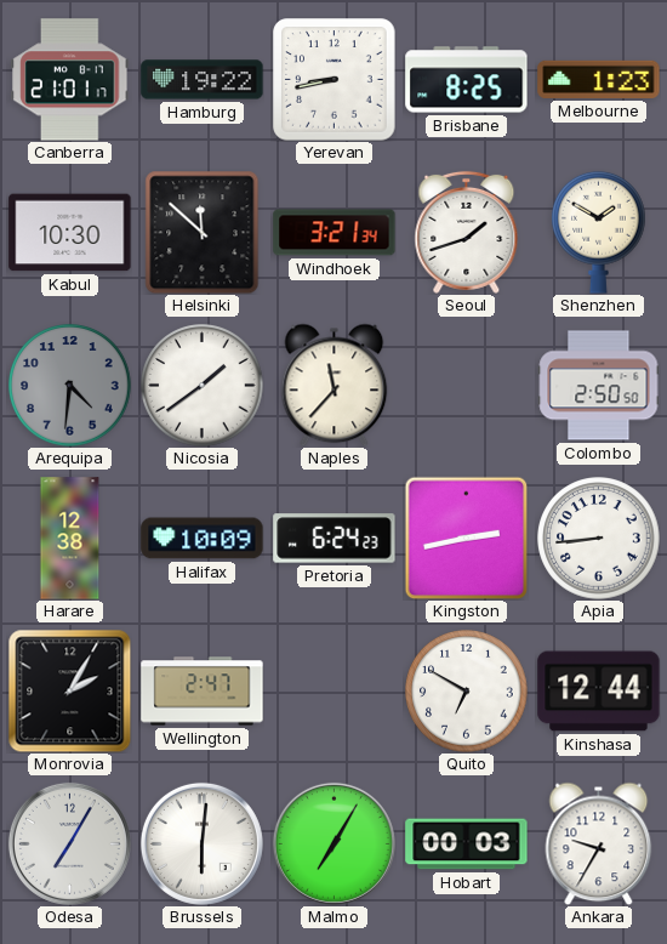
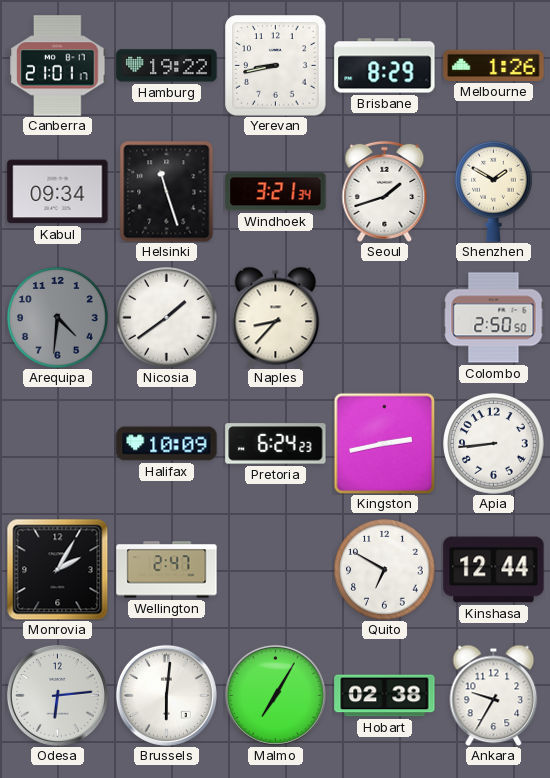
Brisbane: 8:25 -> 8:29 (385, 66)
Melbourne: 1:23 -> 1:26 (494, 65)
Kabul: 10:30 -> 09:34 (58, 192)
Helsinki: 11:52 -> 11:27 (167, 191)
Naples: 11:37 -> 8:37 (276, 317)
Harare: 12:38 -> none (70, 539)
Odesa: 7:05 -> 6:14 (57, 695)
Hobart: 00:03 -> 02:38 (385, 696)
